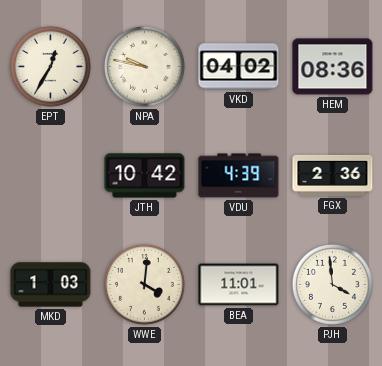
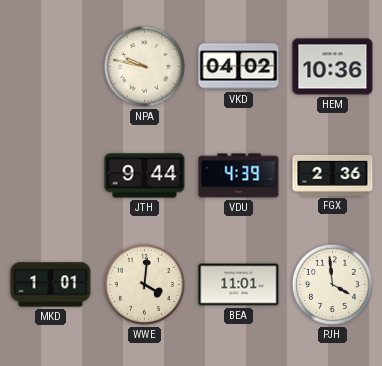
EPT: 12:35 -> none (50, 66)
HEM: 08:36 -> 10:36 (333, 67)
JTH: 10:42 -> 9:44 (145, 176)
MKD: 1:03 -> 1:01 (51, 285)
